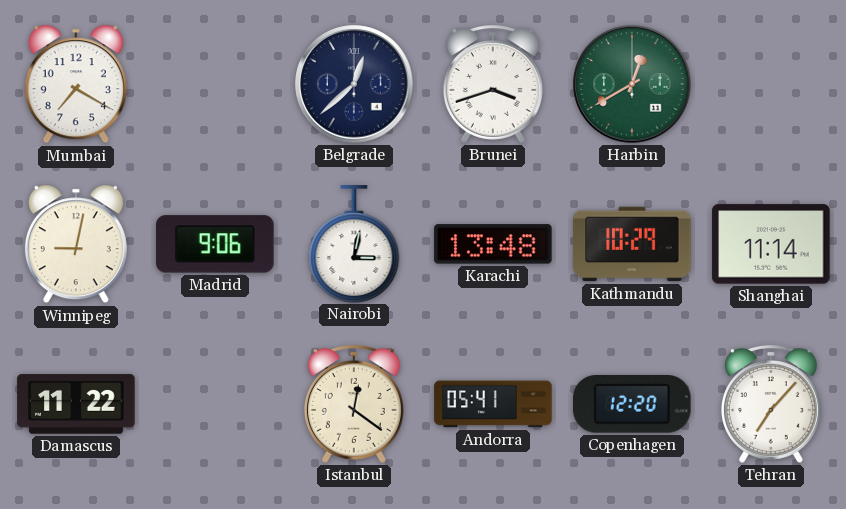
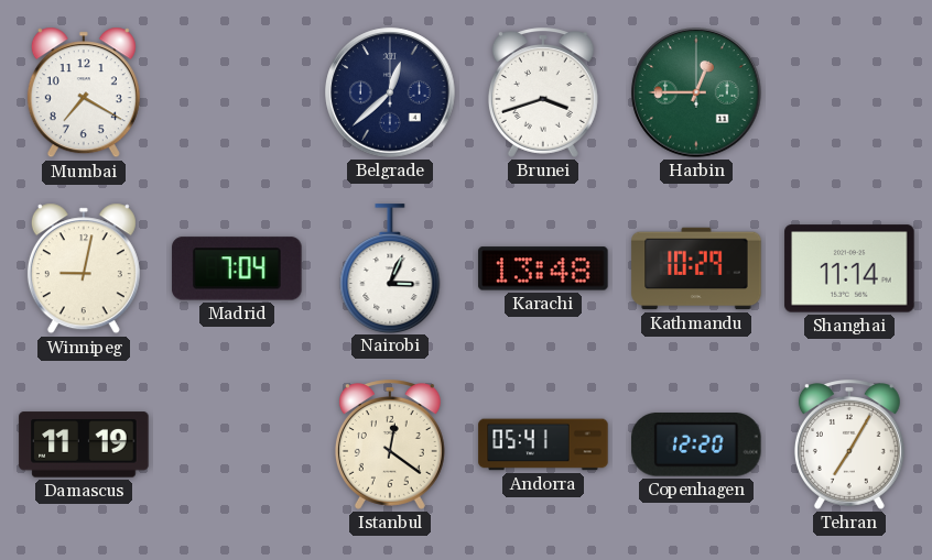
Harbin: 12:40 -> 12:45 (696, 92)
Madrid: 9:06 -> 7:04 (237, 268)
Nairobi: 3:02 -> 3:04 (390, 268)
Damascus: 11:22 -> 11:19 (84, 444)
Tehran: 7:07 -> 7:05 (849, 444)
